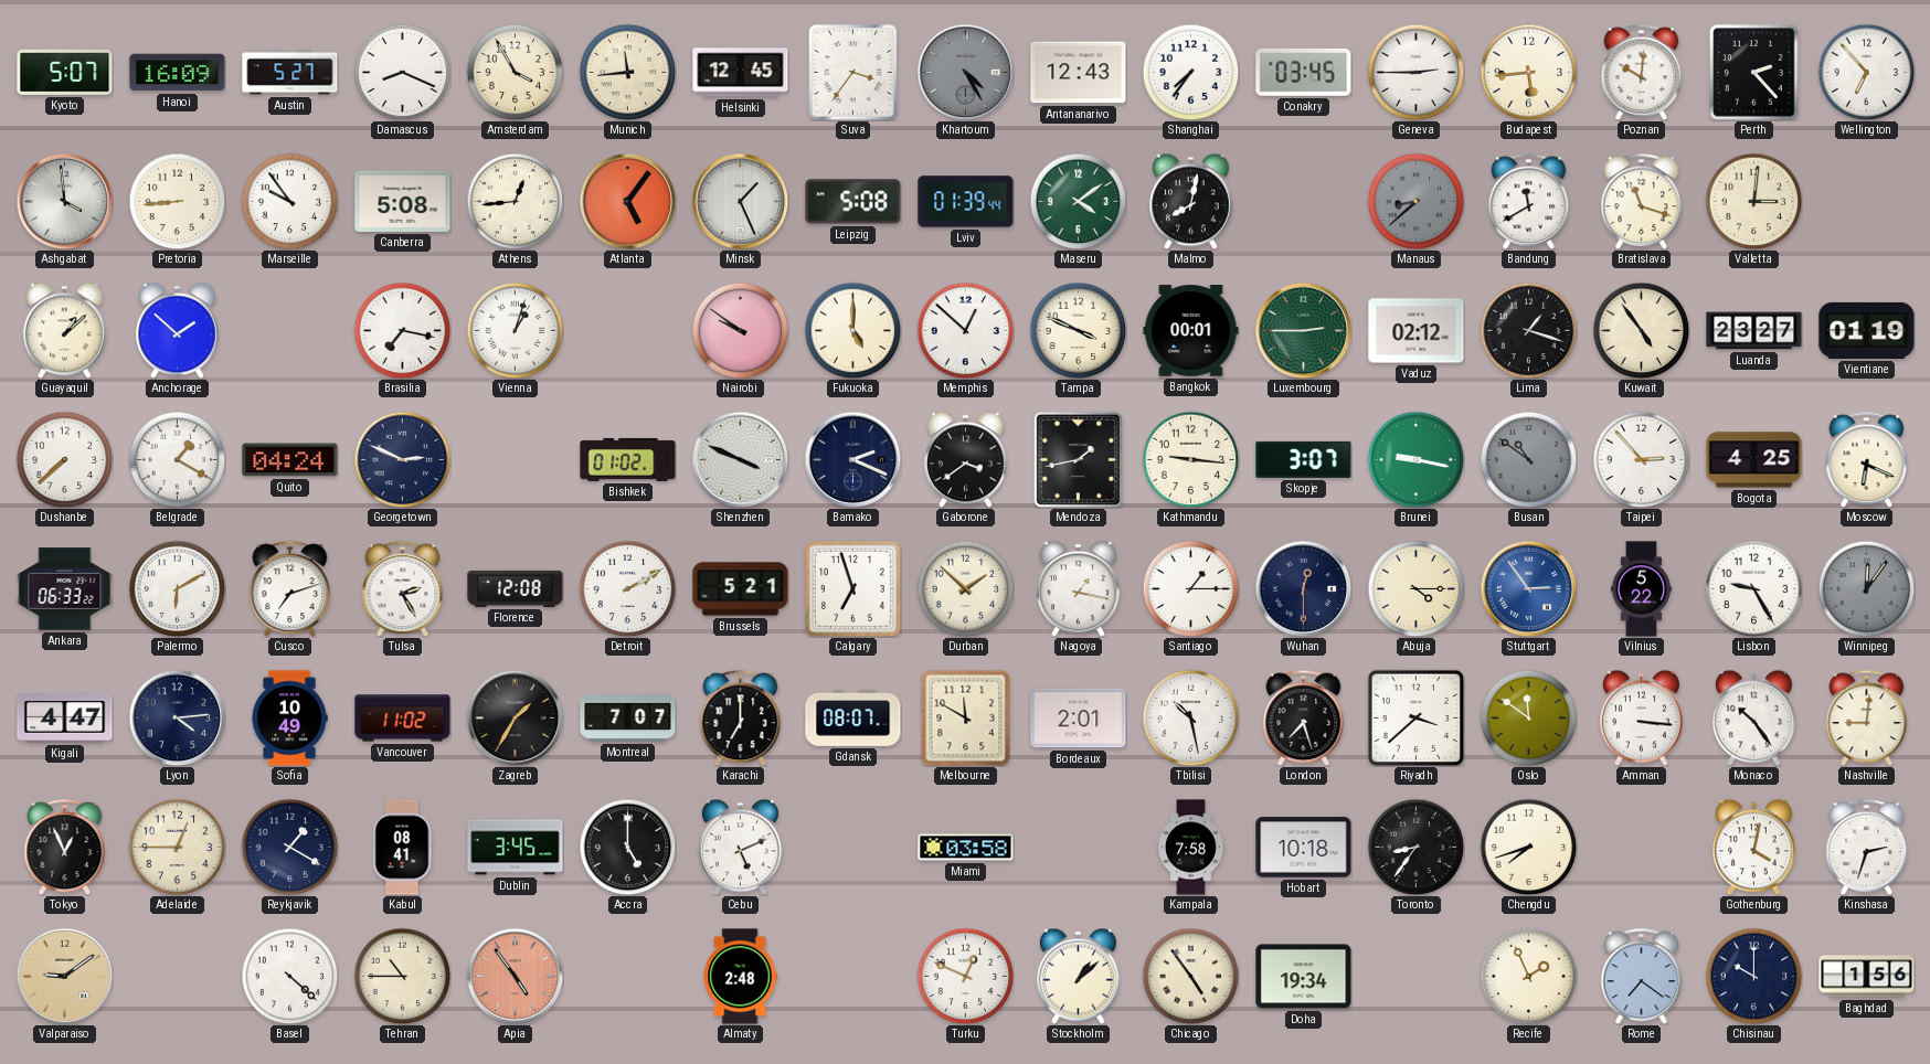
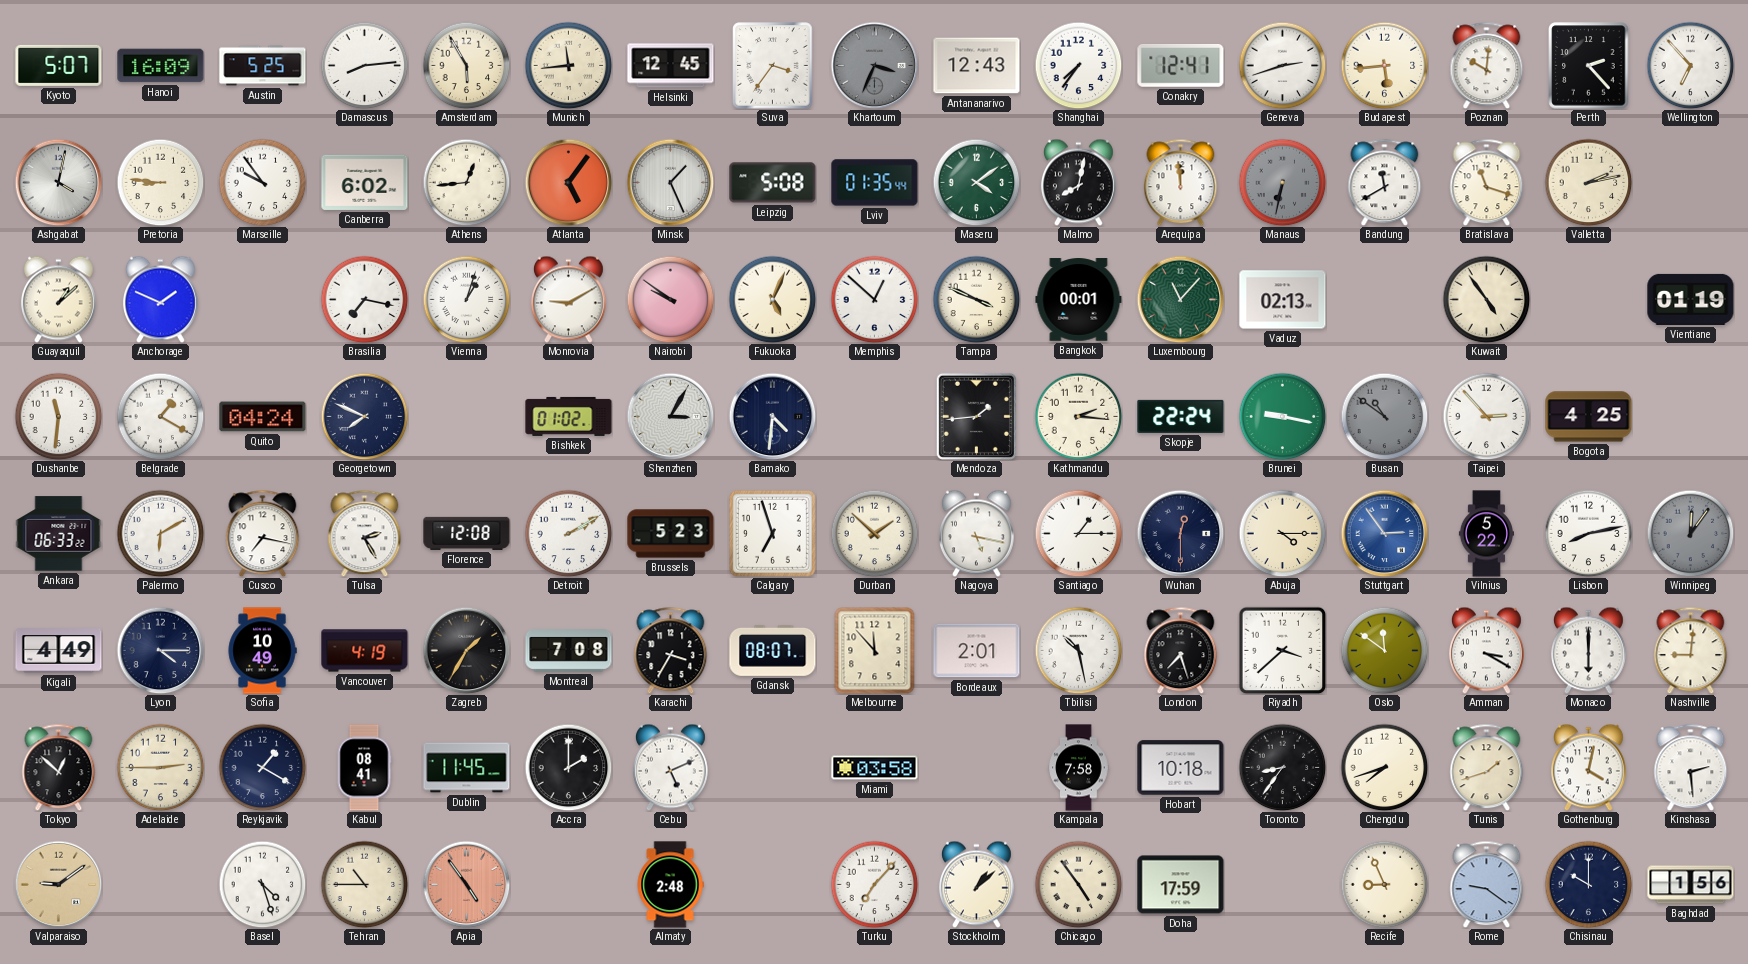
Austin: 5:27 -> 5:25 (263, 66)
Damascus: 8:19 -> 8:14 (364, 65)
Amsterdam: 3:55 -> 5:55 (466, 65)
Khartoum: 4:25 -> 3:34 (874, 65)
Conakry: 03:45 -> 12:41 (1181, 65)
Geneva: 2:45 -> 2:42 (1282, 65)
Ashgabat: 3:59 -> 4:02 (58, 182)
Pretoria: 8:44 -> 8:46 (160, 182)
Canberra: 5:08 -> 6:02 (365, 182)
Lviv: 01:39 -> 01:35 (875, 183)
Arequipa: none -> 11:59 (1181, 182)
Manaus: 8:38 -> 6:32 (1282, 182)
Valletta: 3:01 -> 2:13 (1588, 182)
Anchorage: 1:52 -> 1:49 (160, 299)
Monrovia: none -> 9:10 (568, 299)
Fukuoka: 5:00 -> 5:04 (772, 299)
Luxembourg: 2:45 -> 11:07 (1180, 299)
Vaduz: 02:12 -> 02:13 (1283, 300)
Lima: 1:18 -> none (1528, 330)
Luanda: 23:27 -> none (1754, 331)
Dushanbe: 7:38 -> 11:31 (58, 416)
Georgetown: 2:49 -> 7:49 (364, 416)
Shenzhen: 3:49 -> 3:05 (670, 416)
Bamako: 2:19 -> 4:31 (772, 416)
Gaborone: 3:39 -> none (965, 459)
Mendoza: 1:43 -> 1:44 (976, 416)
Kathmandu: 9:16 -> 2:16 (1078, 416)
Skopje: 3:07 -> 22:24 (1181, 416)
Moscow: 6:19 -> none (1867, 459)
Cusco: 7:12 -> 7:17 (263, 533)
Brussels: 5:21 -> 5:23 (671, 534)
Nagoya: 1:17 -> 5:17 (976, 533)
Lisbon: 9:25 -> 8:13 (1588, 533)
Kigali: 4:47 -> 4:49 (59, 651)
Lyon: 4:14 -> 4:15 (160, 650)
Vancouver: 11:02 -> 4:19 (365, 651)
Montreal: 7:07 -> 7:08 (569, 651)
Karachi: 7:00 -> 3:35 (671, 650)
Melbourne: 11:50 -> 11:53 (875, 650)
Amman: 3:16 -> 3:20 (1486, 650)
Monaco: 10:24 -> 6:00 (1588, 650)
Tokyo: 12:56 -> 12:52 (59, 767)
Adelaide: 12:45 -> 2:45 (160, 767)
Dublin: 3:45 -> 11:45 (467, 768)
Accra: 5:00 -> 2:00 (568, 767)
Tunis: none -> 1:42 (1487, 767)
Kinshasa: 2:33 -> 2:29 (1691, 767)
Basel: 4:22 -> 4:27 (262, 884)
Turku: 12:49 -> 7:07 (874, 884)
Doha: 19:34 -> 17:59 (1181, 885)
Recife: 1:56 -> 8:56 (1384, 884)
Rome: 7:21 -> 9:21 (1487, 884)
